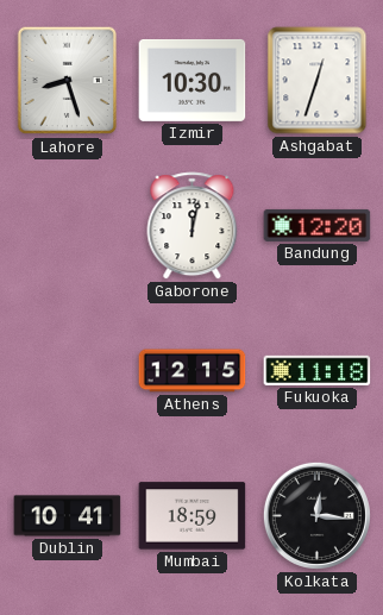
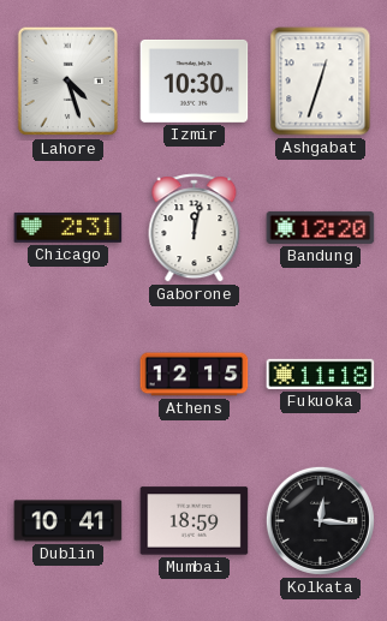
Lahore: 8:27 -> 4:27 (69, 82)
Chicago: none -> 2:31 (69, 228)
